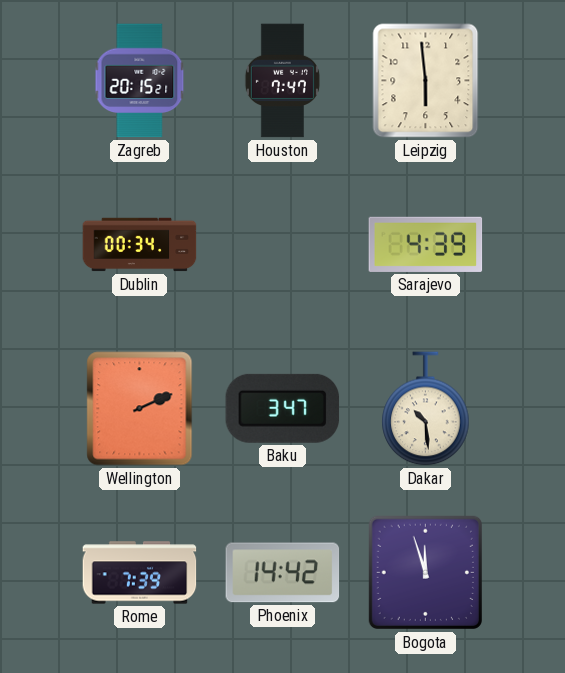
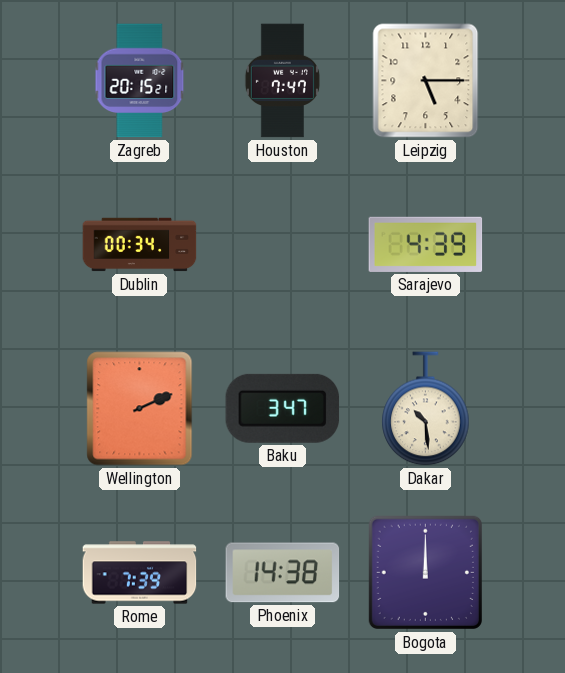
Leipzig: 5:59 -> 5:15 (426, 81)
Phoenix: 14:42 -> 14:38 (283, 573)
Bogota: 11:57 -> 12:00 (425, 572)
